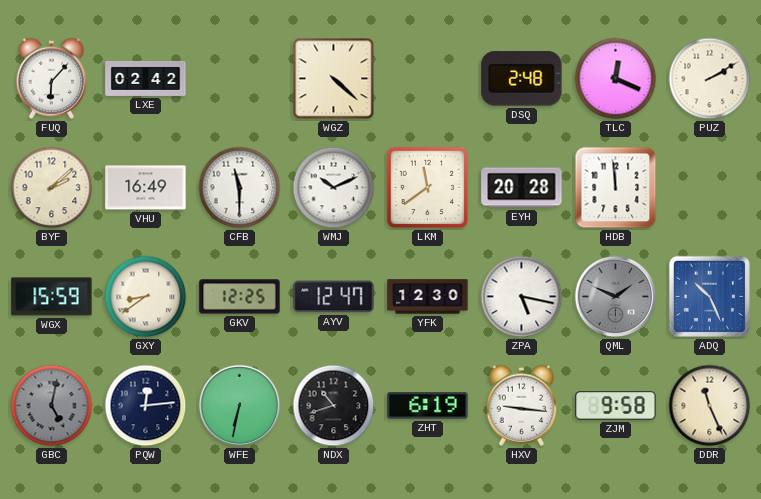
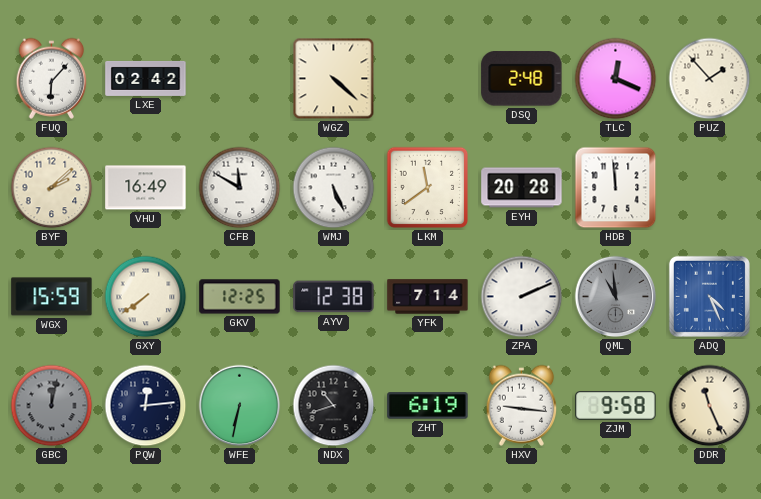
PUZ: 2:10 -> 1:53 (710, 79)
CFB: 11:30 -> 11:50 (240, 188)
WMJ: 10:11 -> 5:26 (334, 188)
GXY: 8:39 -> 7:39 (146, 297)
AYV: 12:47 -> 12:38 (334, 297)
YFK: 12:30 -> 7:14 (428, 297)
ZPA: 5:17 -> 2:11 (522, 297)
QML: 1:49 -> 10:59 (616, 297)
ADQ: 10:26 -> 4:26 (709, 296)
GBC: 5:02 -> 12:02 (52, 406)
